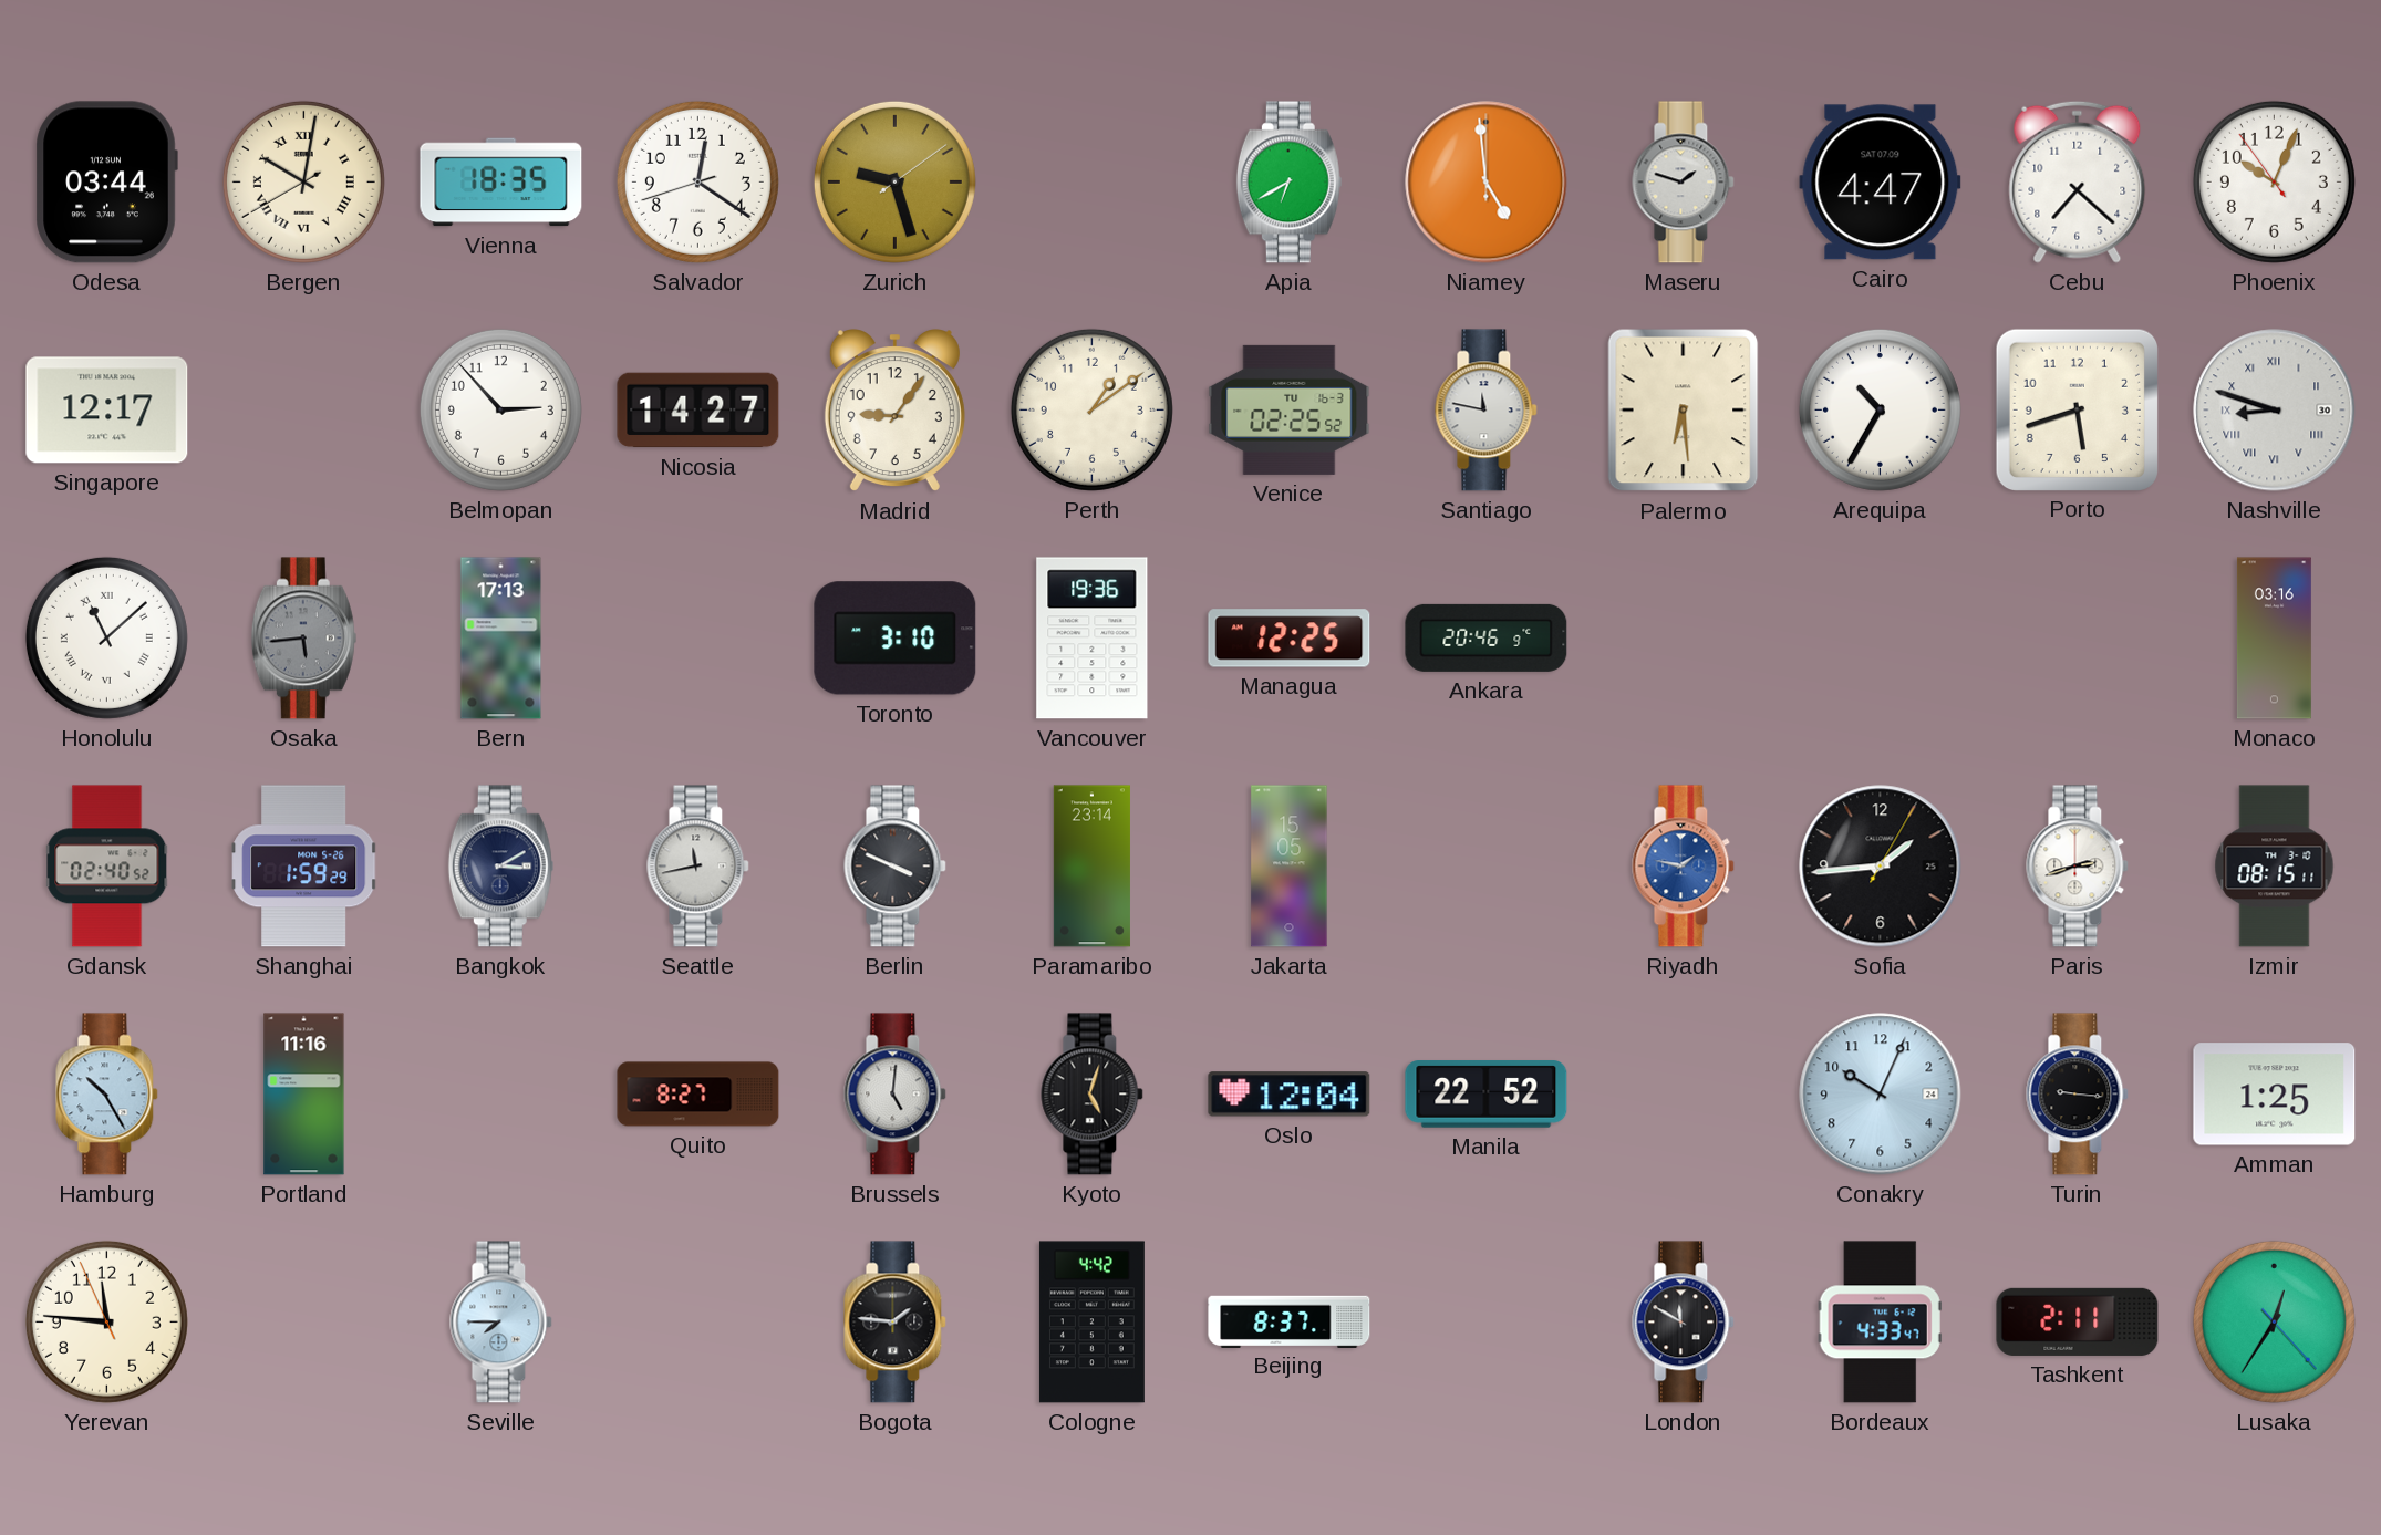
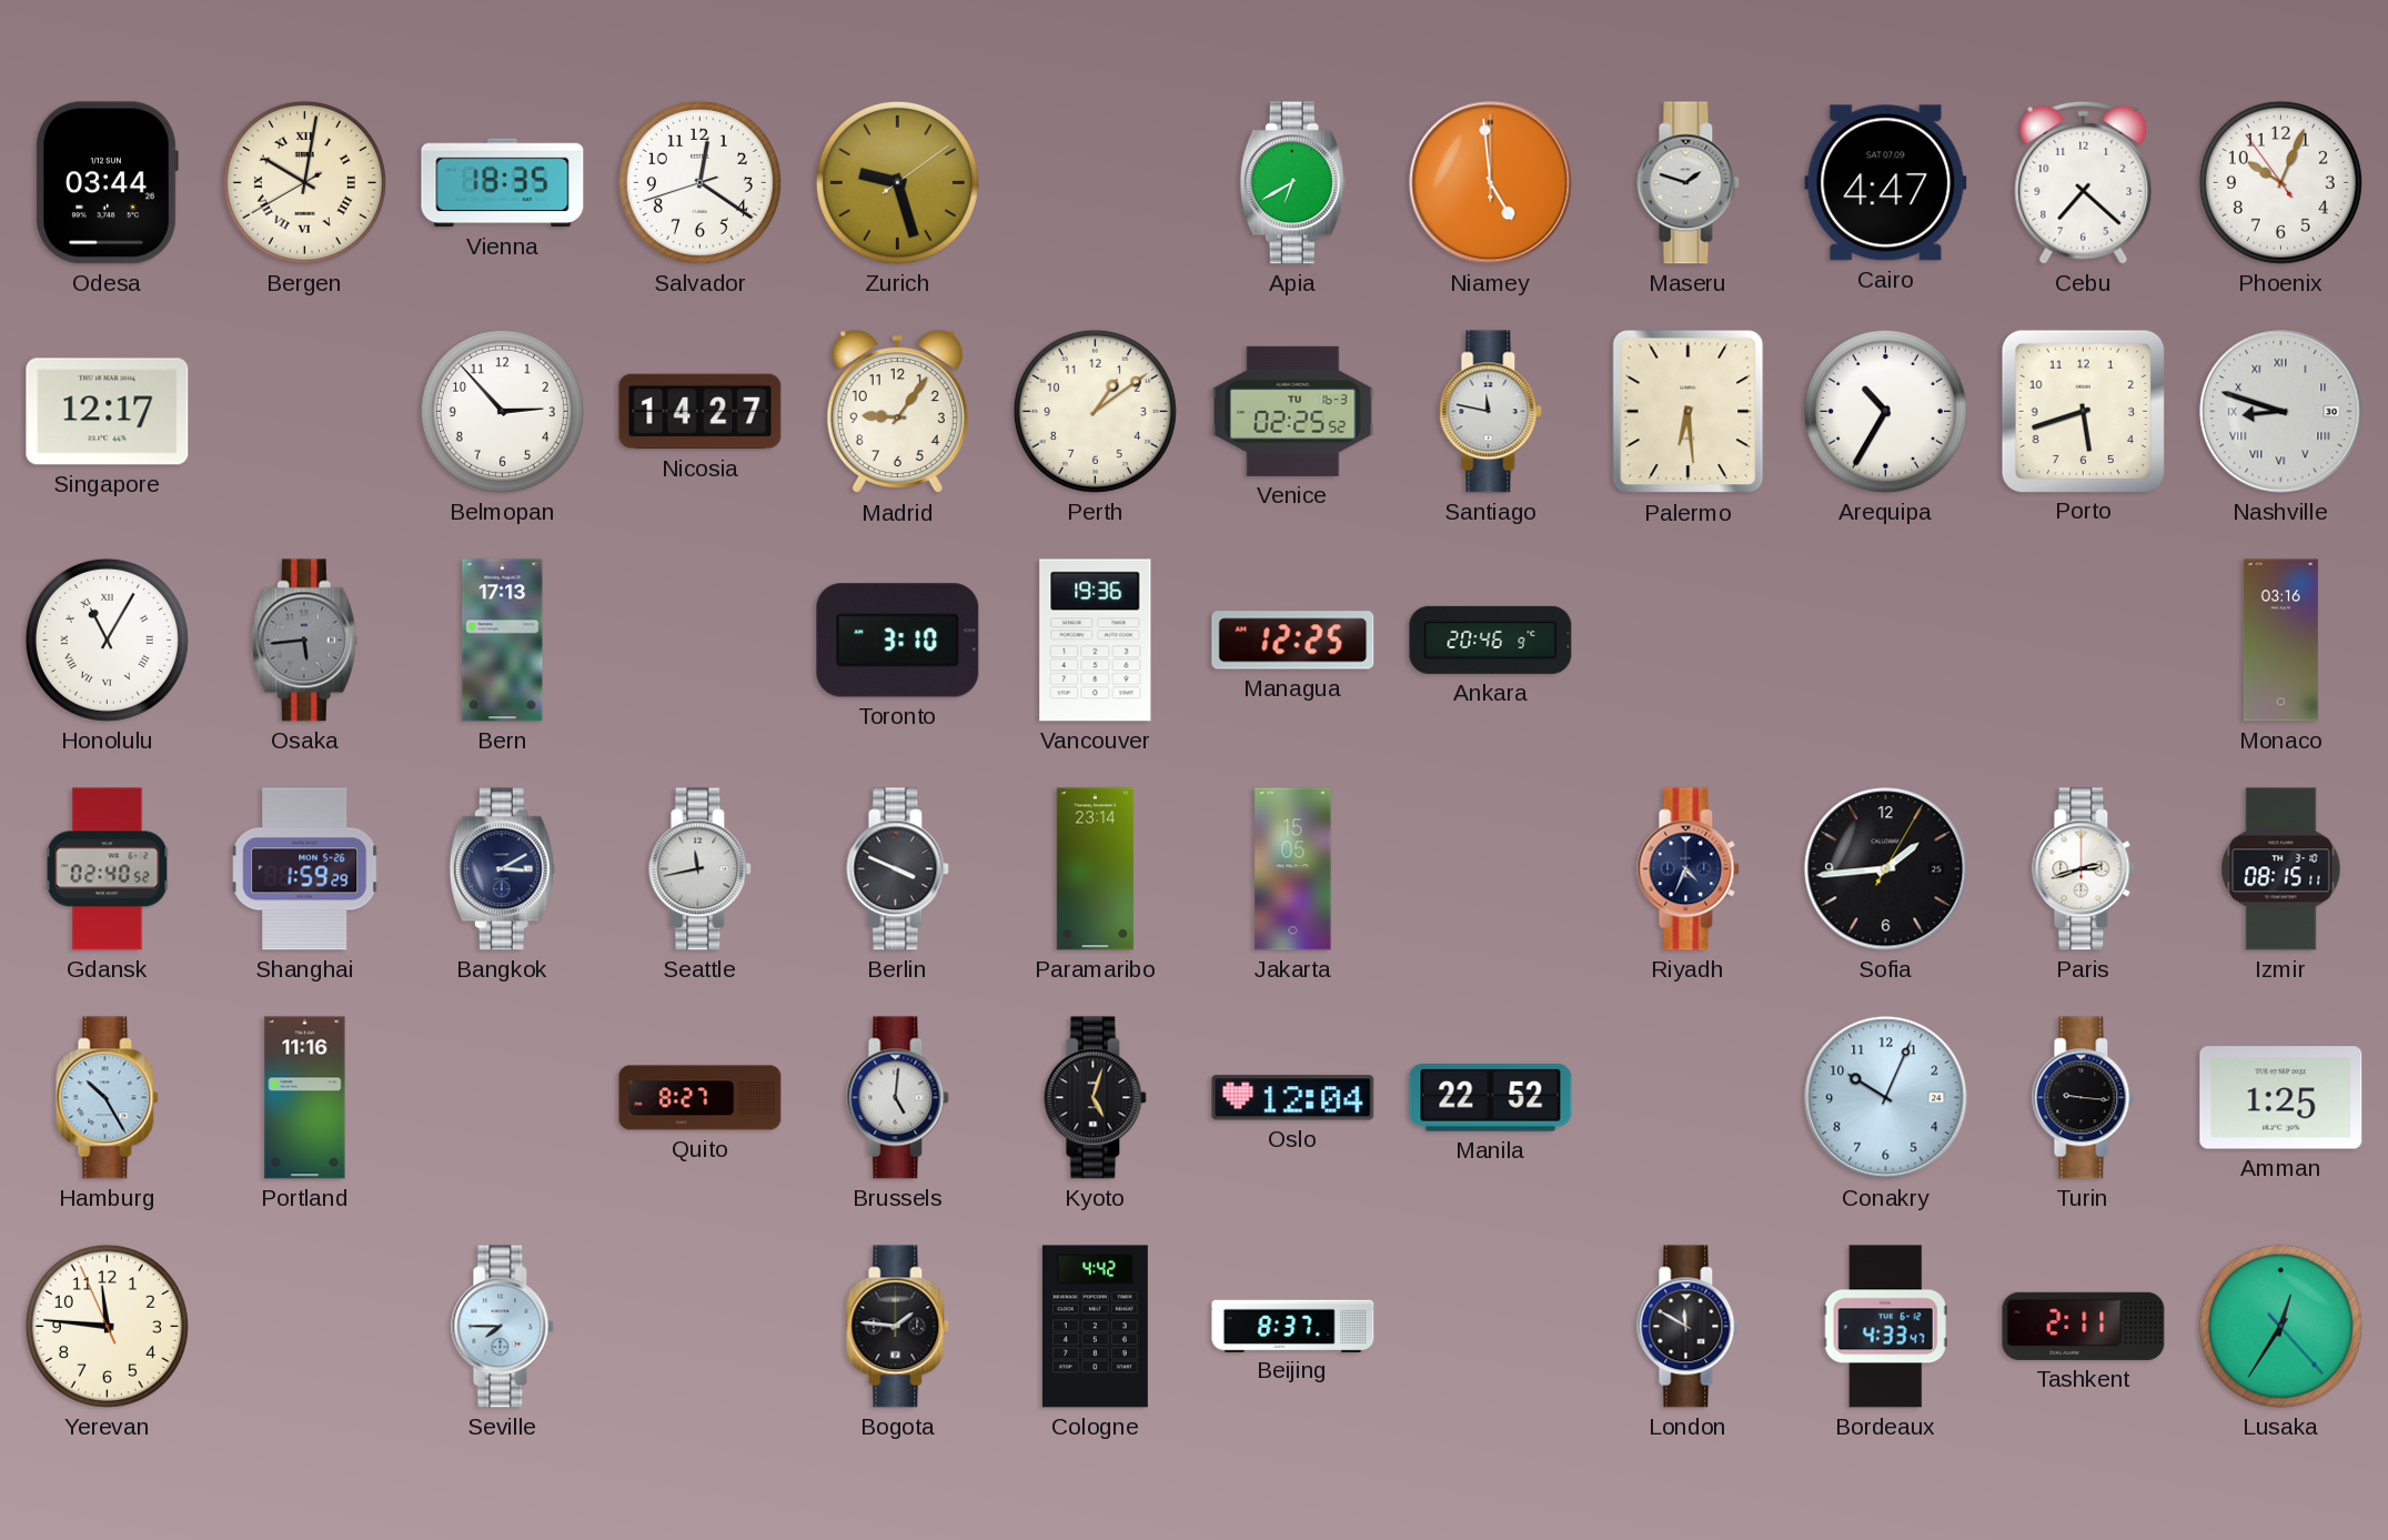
Honolulu: 11:08 -> 11:05 (107, 640)
Riyadh: 1:47 -> 4:34 (1689, 869)
Riyadh dial: blue -> navy (1689, 869)
